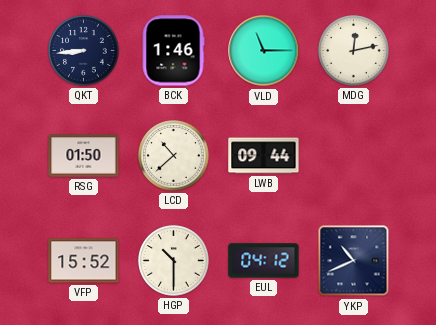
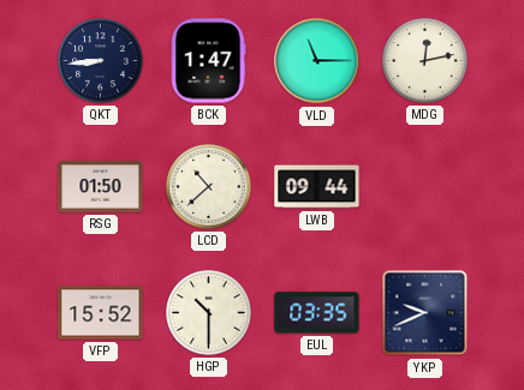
BCK: 1:46 -> 1:47 (208, 61)
EUL: 04:12 -> 03:35 (317, 313)
YKP: 10:41 -> 9:41 (425, 313)
